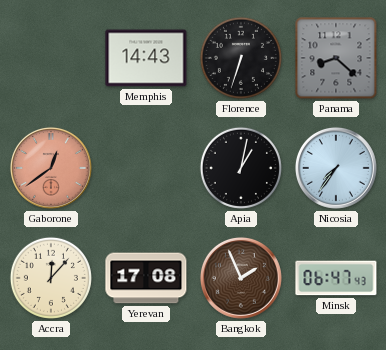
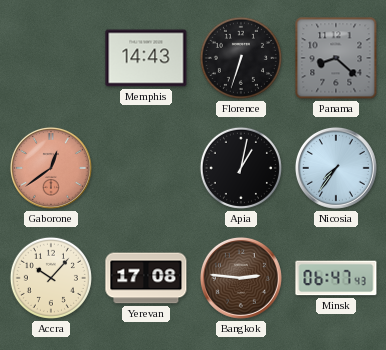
Accra: 12:07 -> 10:07 (51, 278)
Bangkok: 1:56 -> 2:46 (241, 278)
